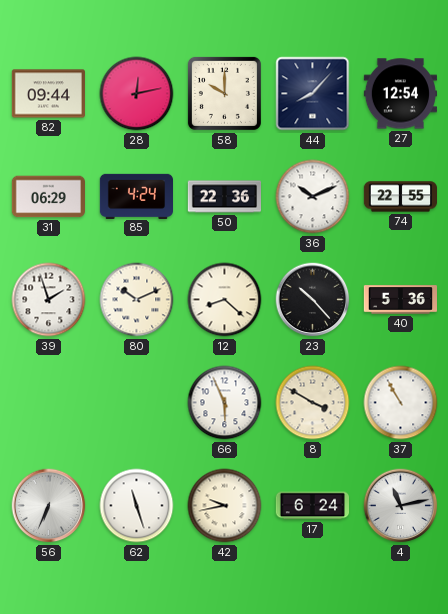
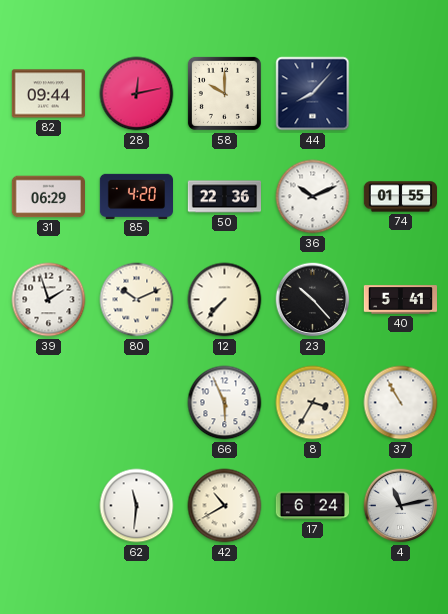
27: 12:54 -> none (400, 94)
85: 4:24 -> 4:20 (136, 196)
74: 22:55 -> 01:55 (400, 197)
12: 8:22 -> 7:37 (225, 300)
40: 5:36 -> 5:41 (400, 300)
8: 3:50 -> 3:35 (313, 403)
56: 6:34 -> none (49, 506)
62: 11:27 -> 11:31 (137, 506)
42: 9:43 -> 10:40 (225, 506)
